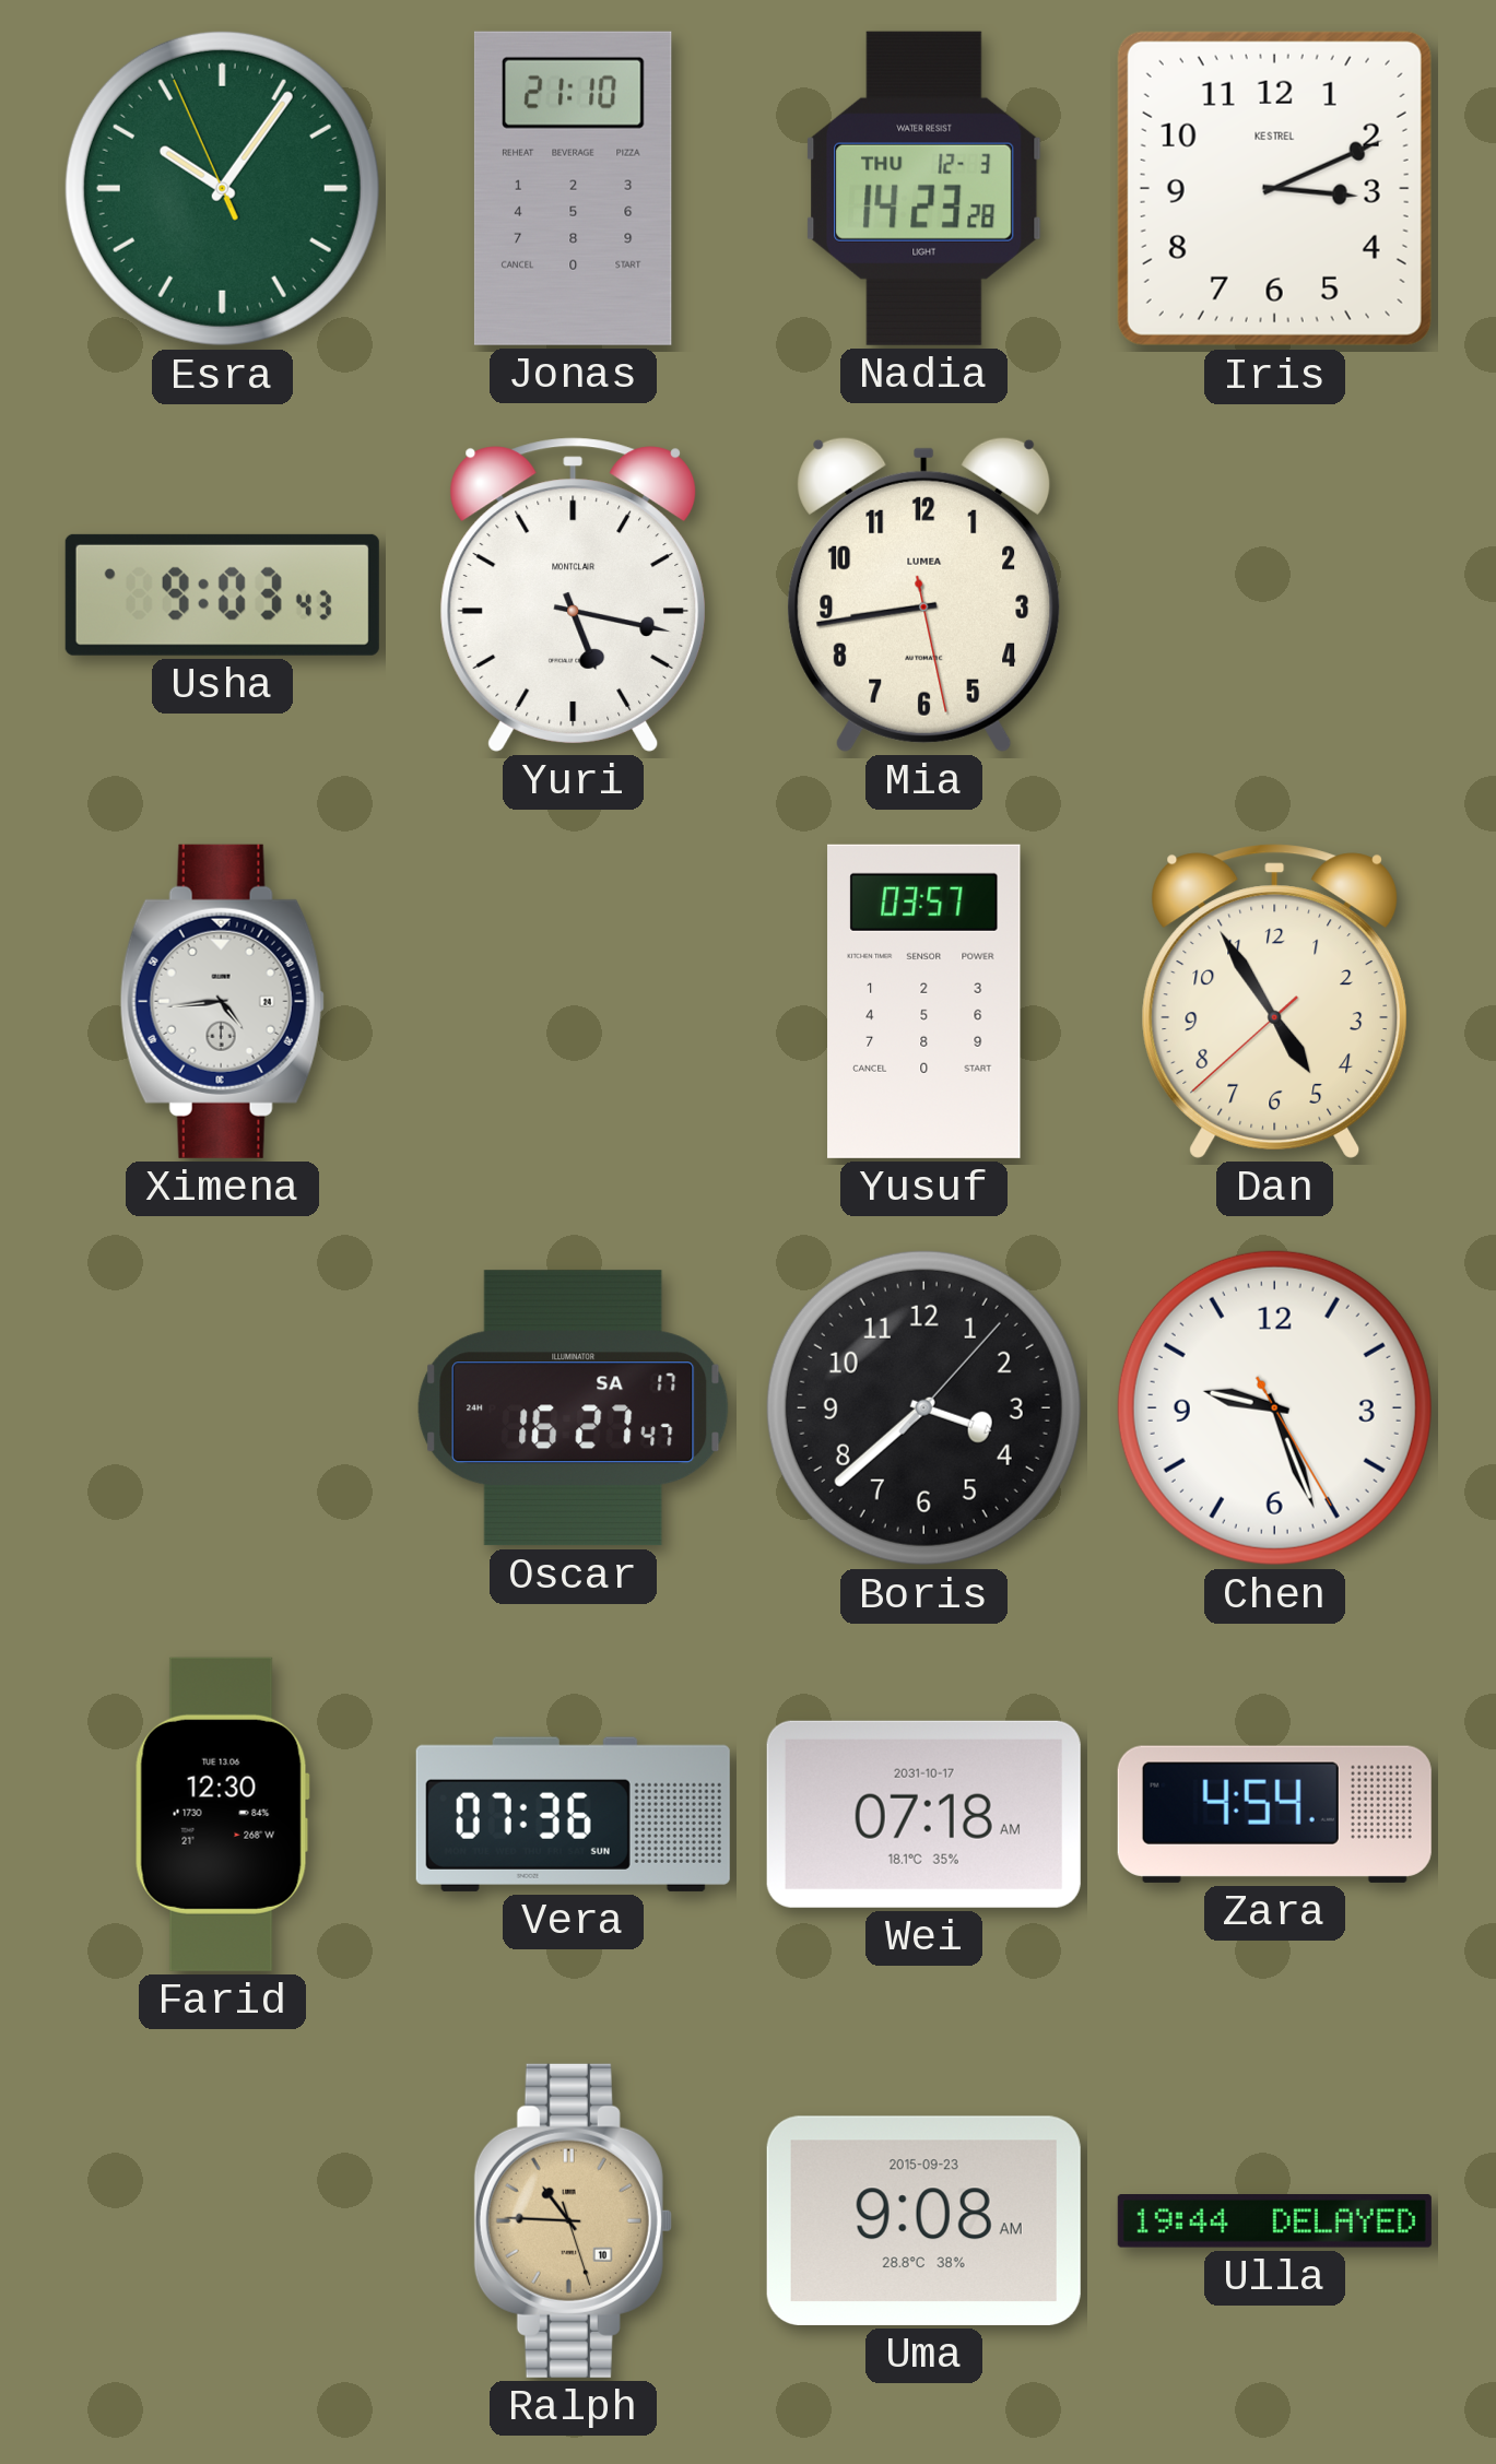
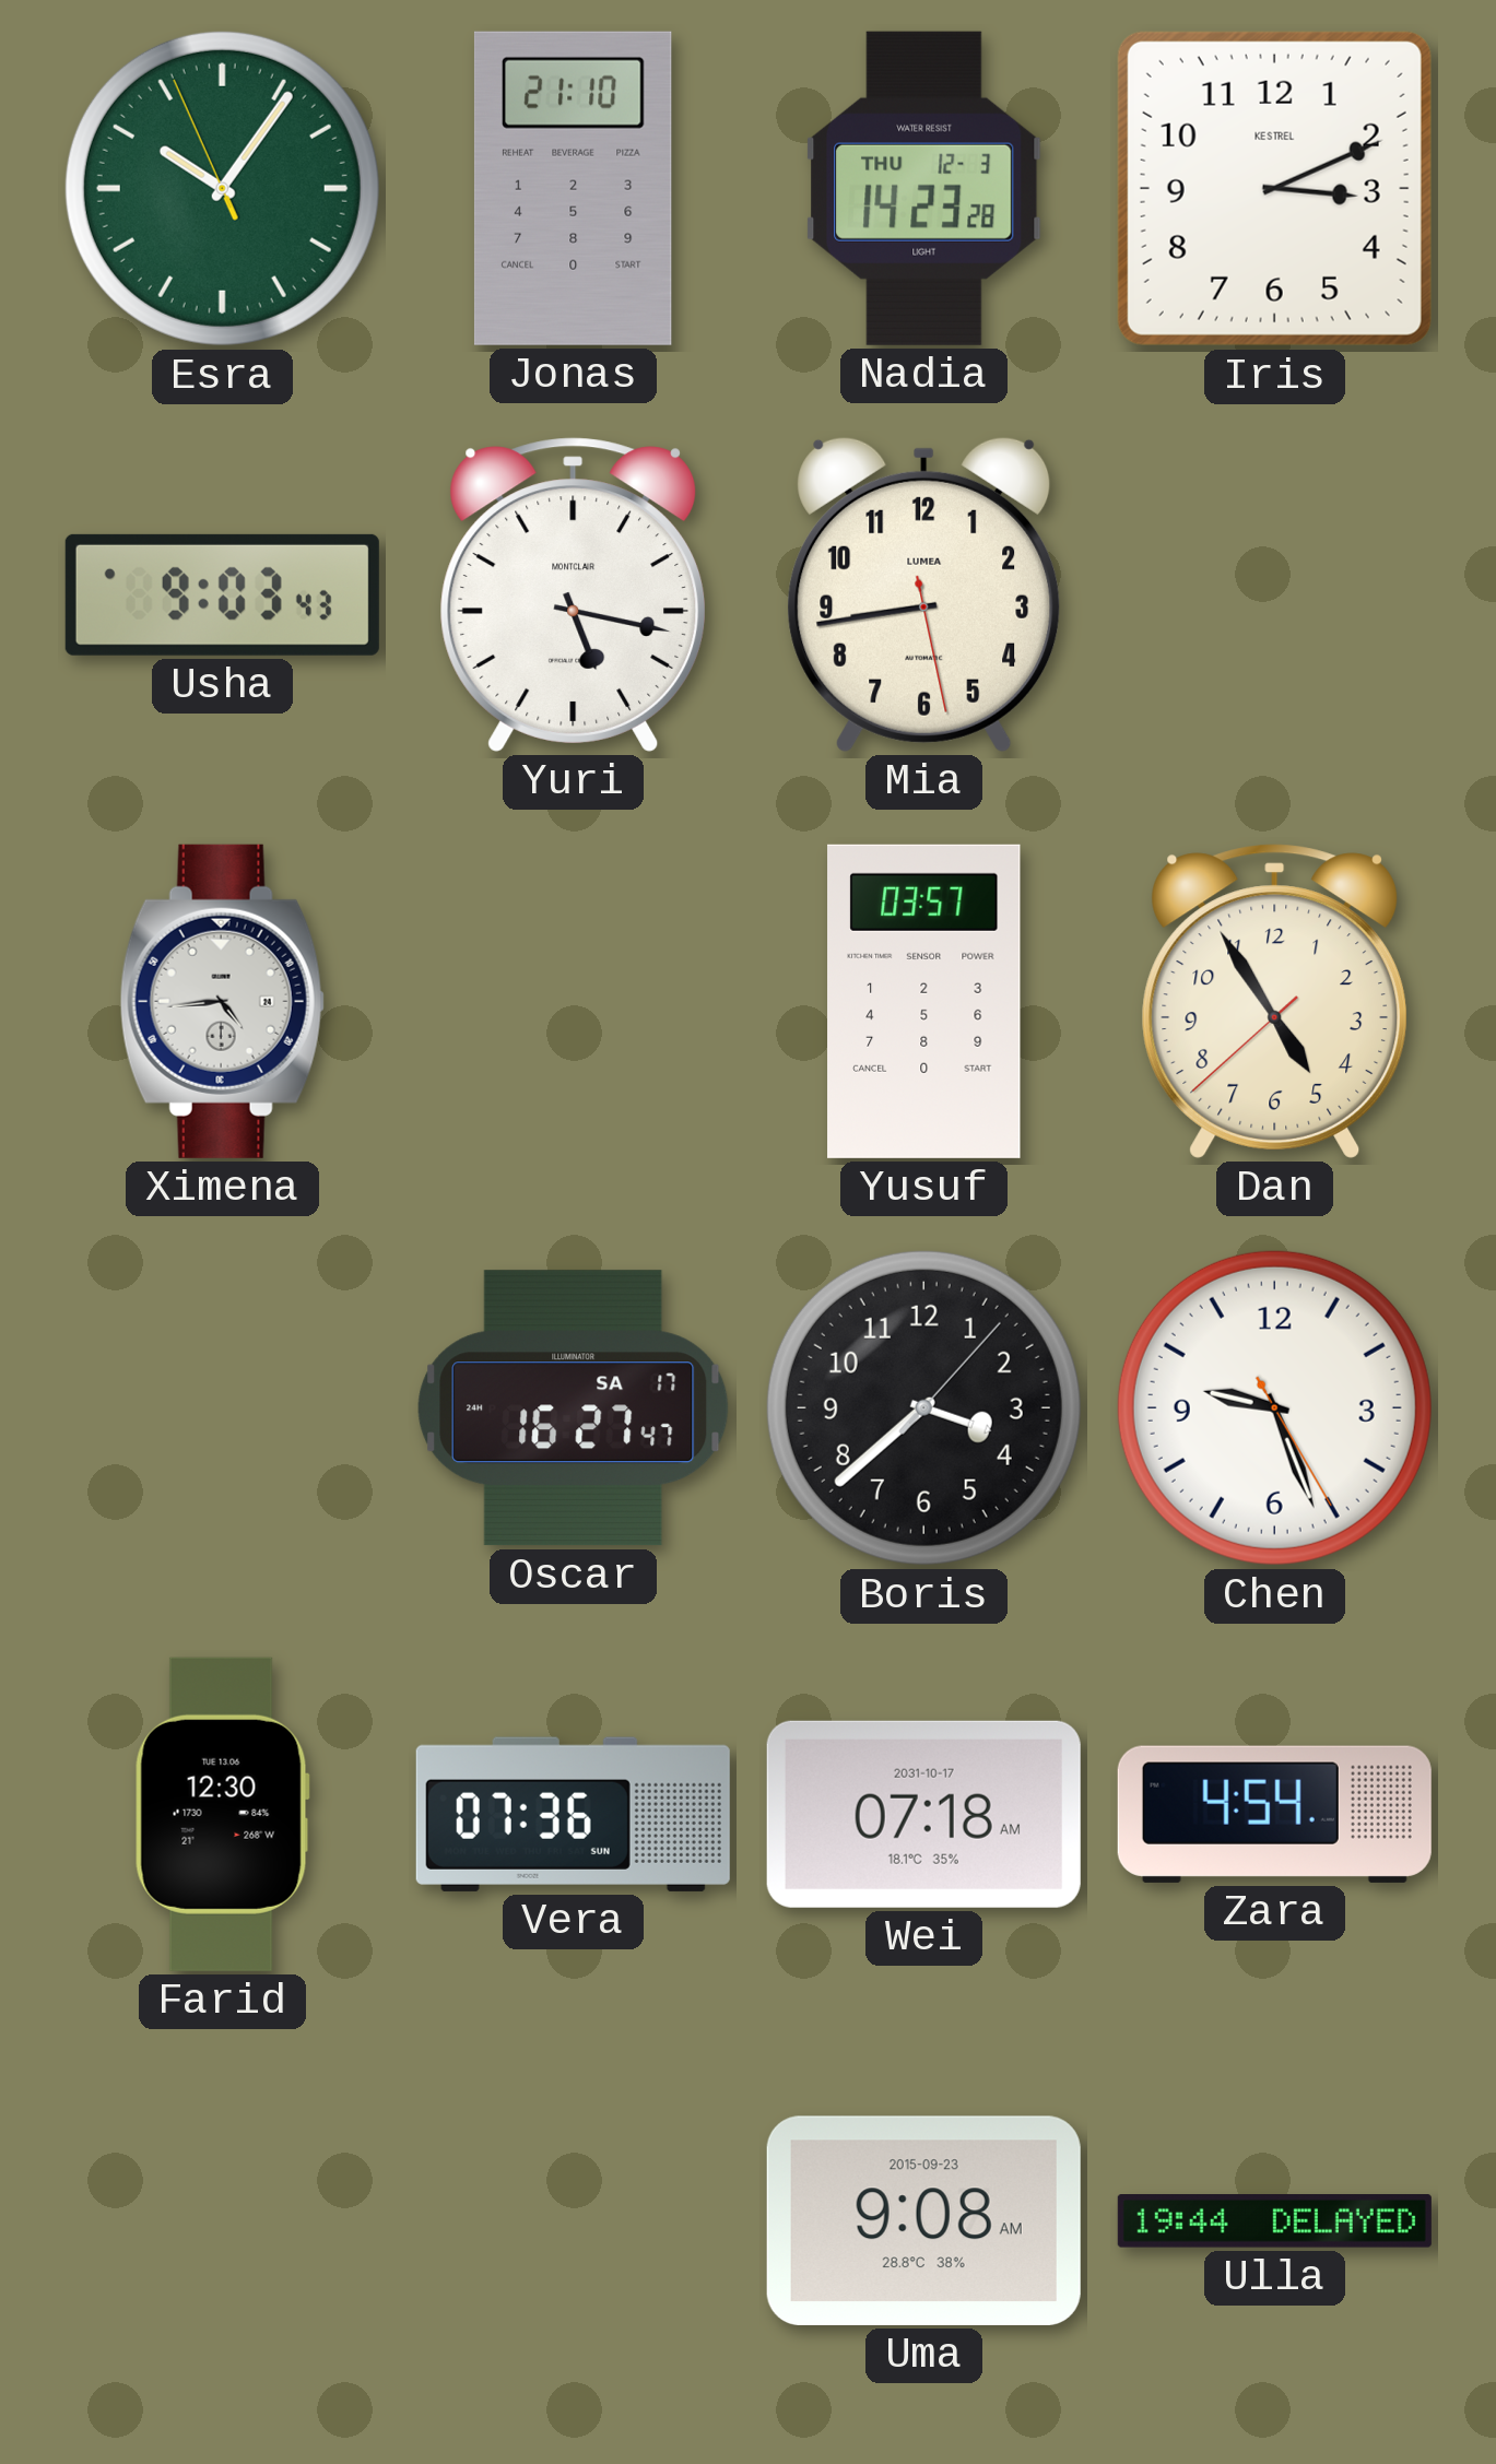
Ralph: 10:45 -> none (573, 2220)
